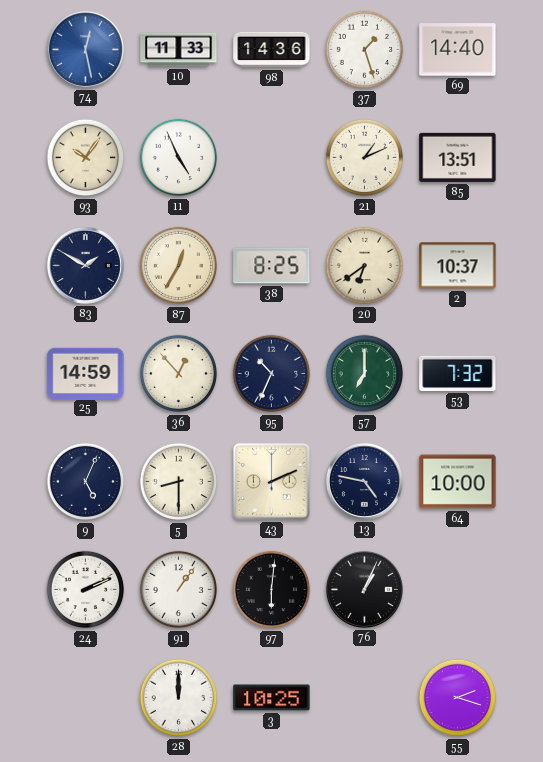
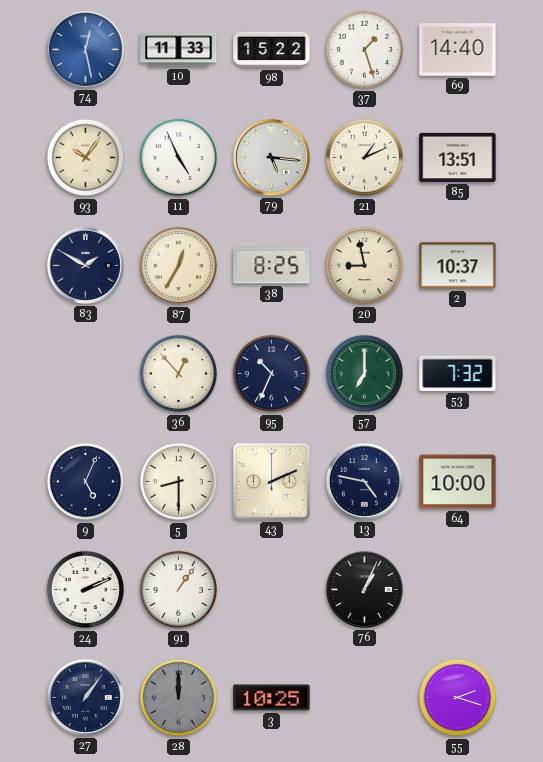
98: 14:36 -> 15:22 (272, 50)
79: none -> 5:16 (271, 157)
20: 6:39 -> 8:58 (365, 266)
25: 14:59 -> none (86, 373)
97: 6:01 -> none (272, 590)
27: none -> 1:06 (85, 697)
28 dial: white -> grey (179, 698)
